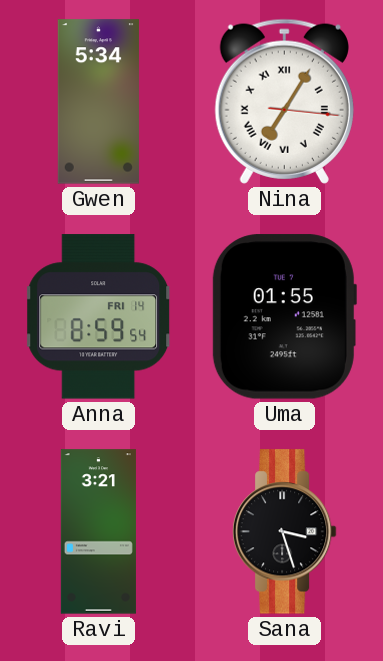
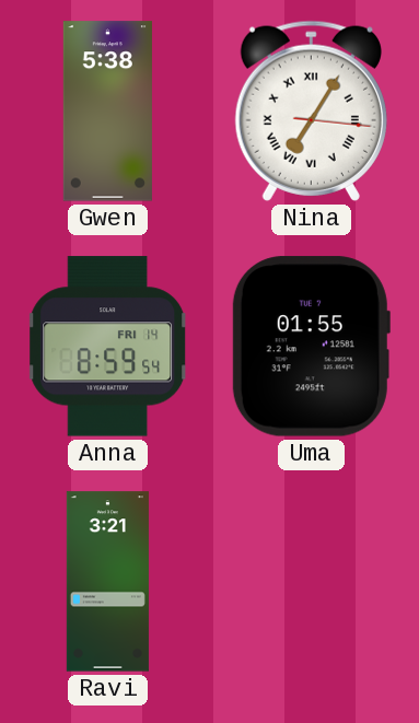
Gwen: 5:34 -> 5:38 (107, 112)
Sana: 3:27 -> none (284, 532)
